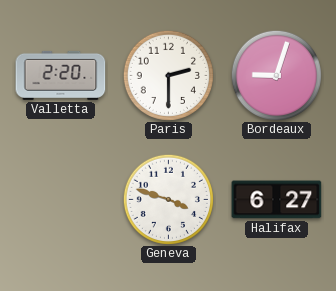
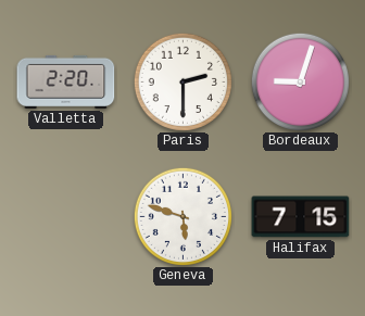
Geneva: 3:48 -> 5:48 (182, 216)
Halifax: 6:27 -> 7:15 (301, 217)
